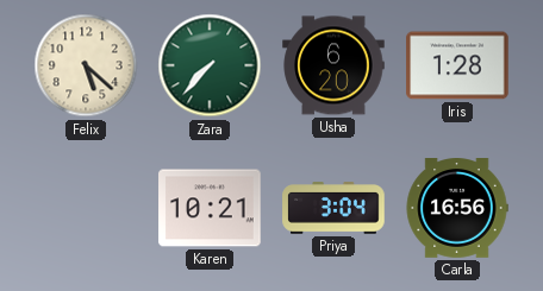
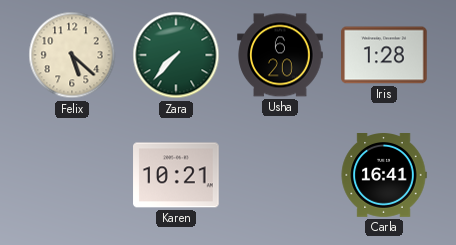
Priya: 3:04 -> none (333, 208)
Carla: 16:56 -> 16:41 (384, 176)
